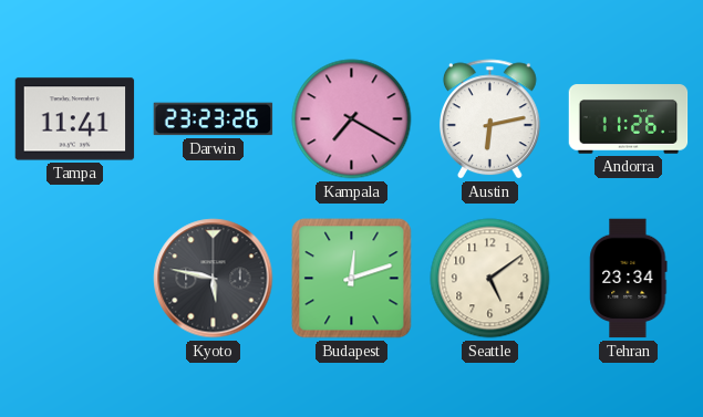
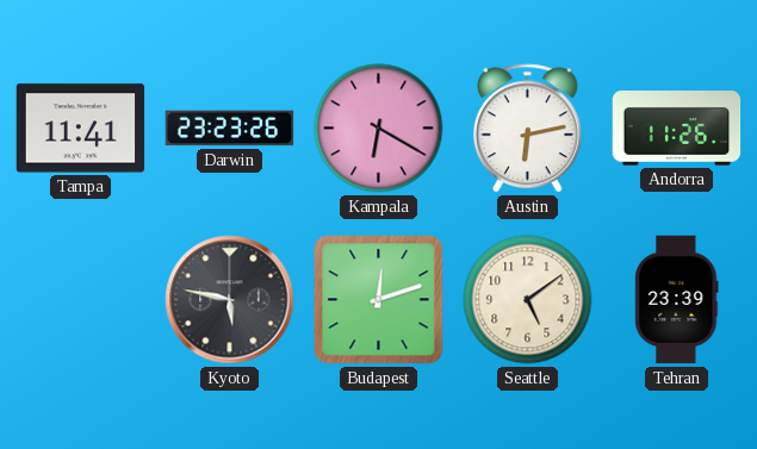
Kampala: 7:20 -> 6:20 (379, 129)
Tehran: 23:34 -> 23:39 (677, 300)
